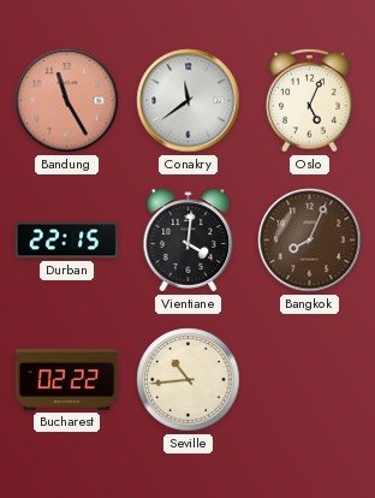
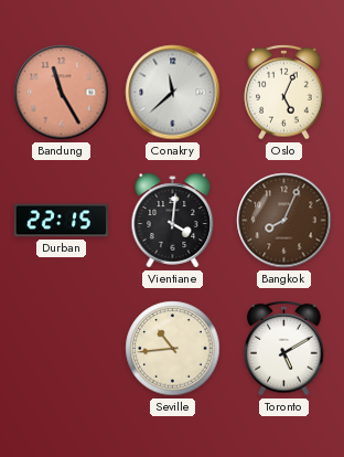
Conakry: 11:39 -> 11:38 (173, 93)
Bucharest: 02:22 -> none (67, 380)
Toronto: none -> 5:10 (284, 348)
